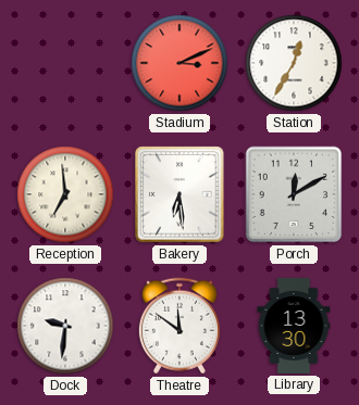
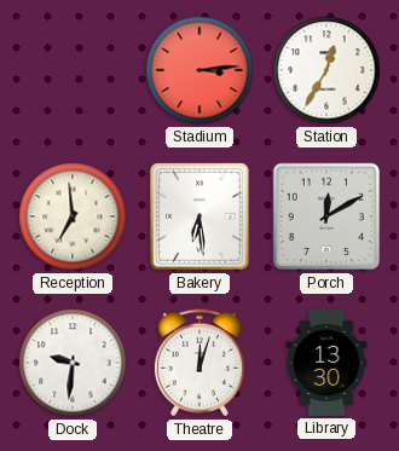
Stadium: 3:11 -> 3:14 (199, 70)
Theatre: 11:51 -> 12:03 (199, 363)
